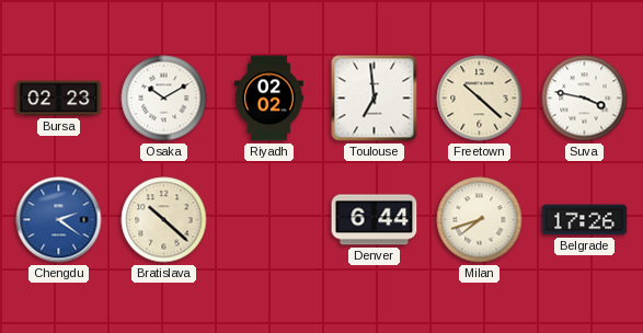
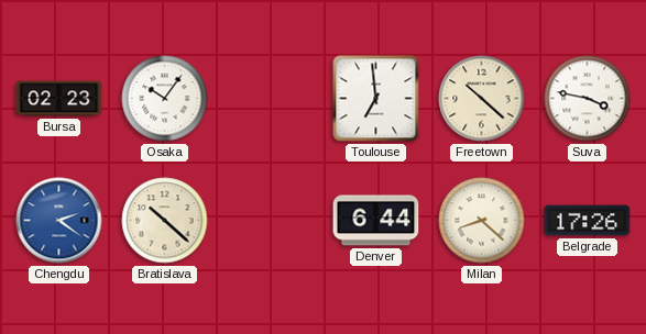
Osaka: 10:10 -> 10:06 (165, 99)
Riyadh: 02:02 -> none (268, 99)
Milan: 7:42 -> 8:22 (482, 221)
